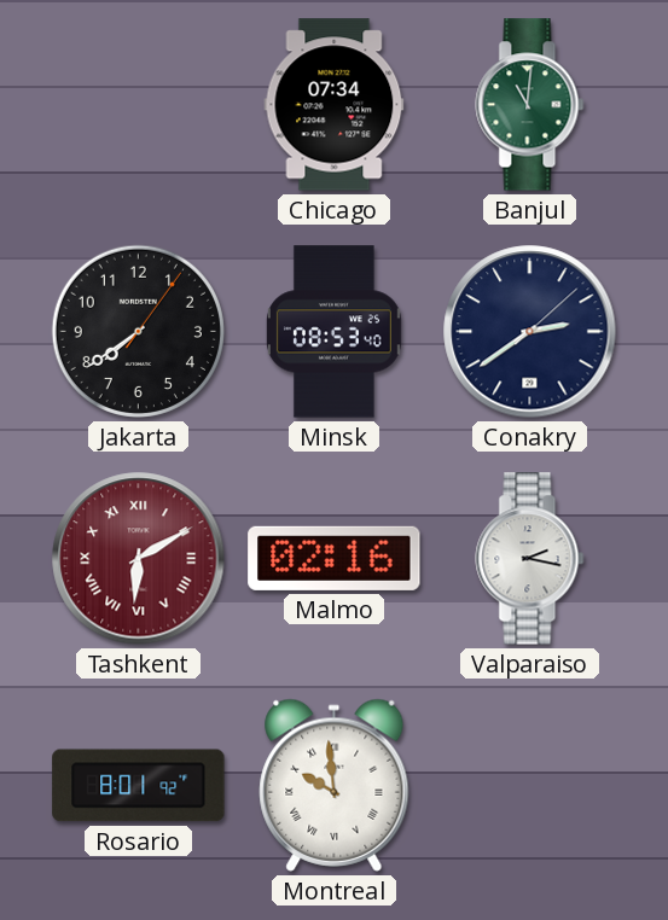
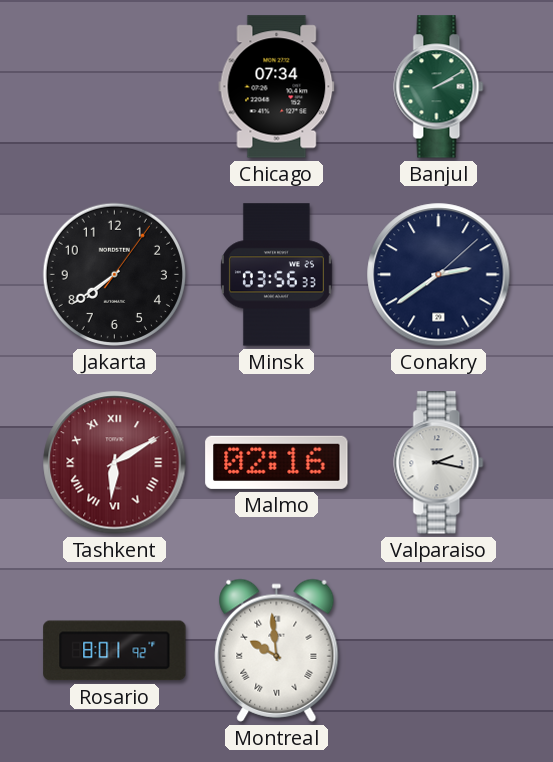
Banjul: 11:01 -> 2:10 (439, 87)
Minsk: 08:53 -> 03:56 (276, 275)
